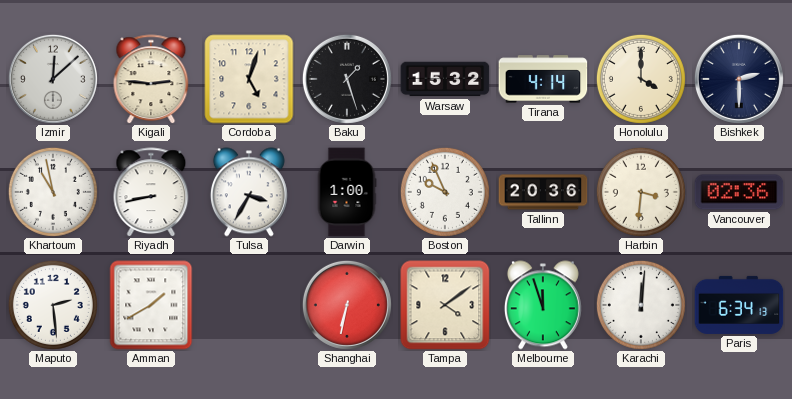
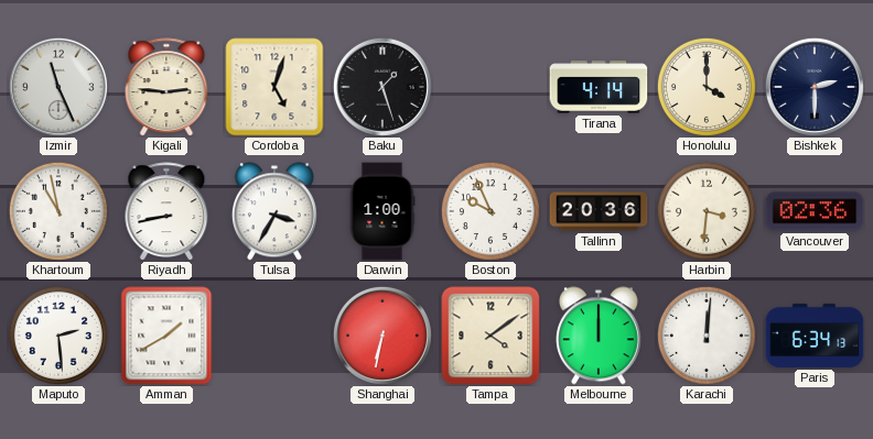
Izmir: 12:08 -> 11:26 (58, 87)
Warsaw: 15:32 -> none (445, 79)
Melbourne: 11:57 -> 12:00 (599, 336)
